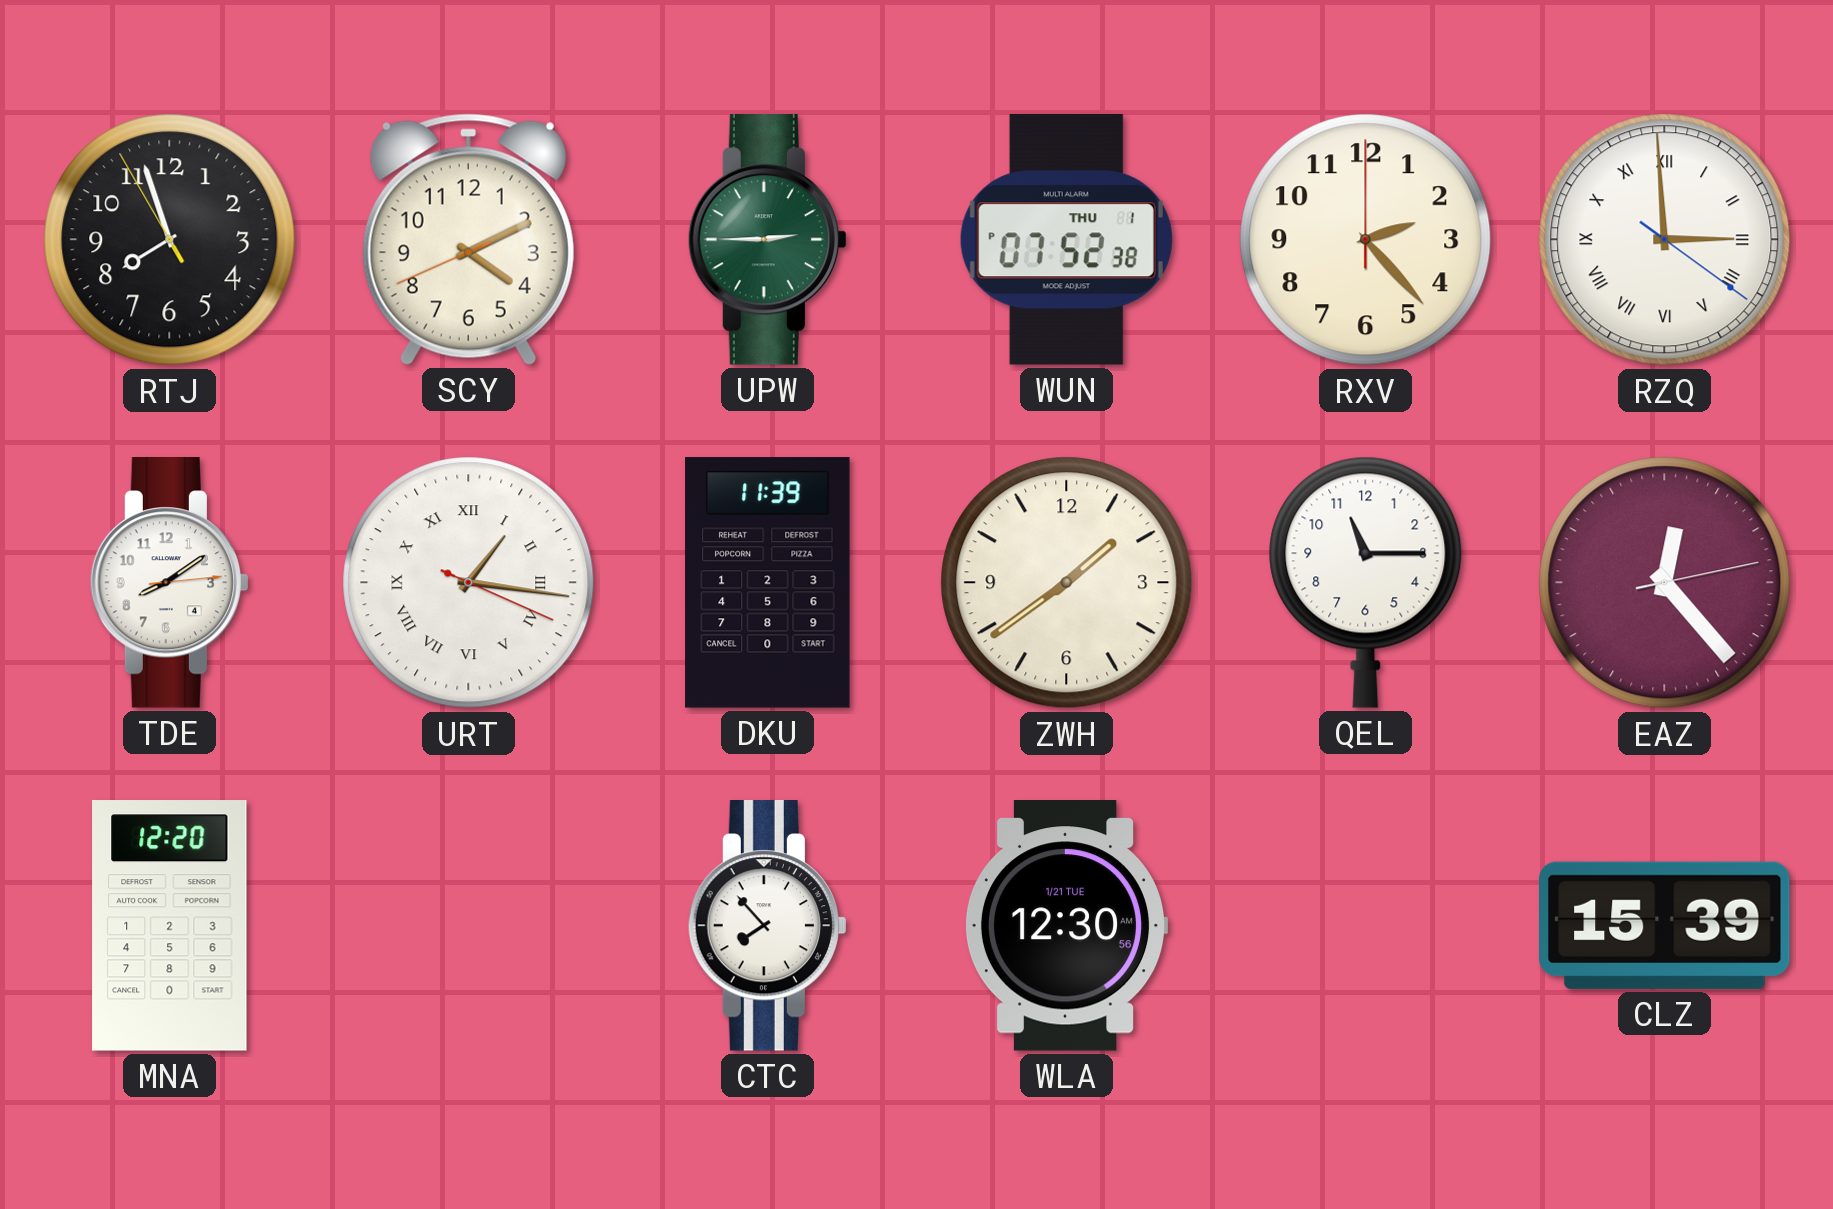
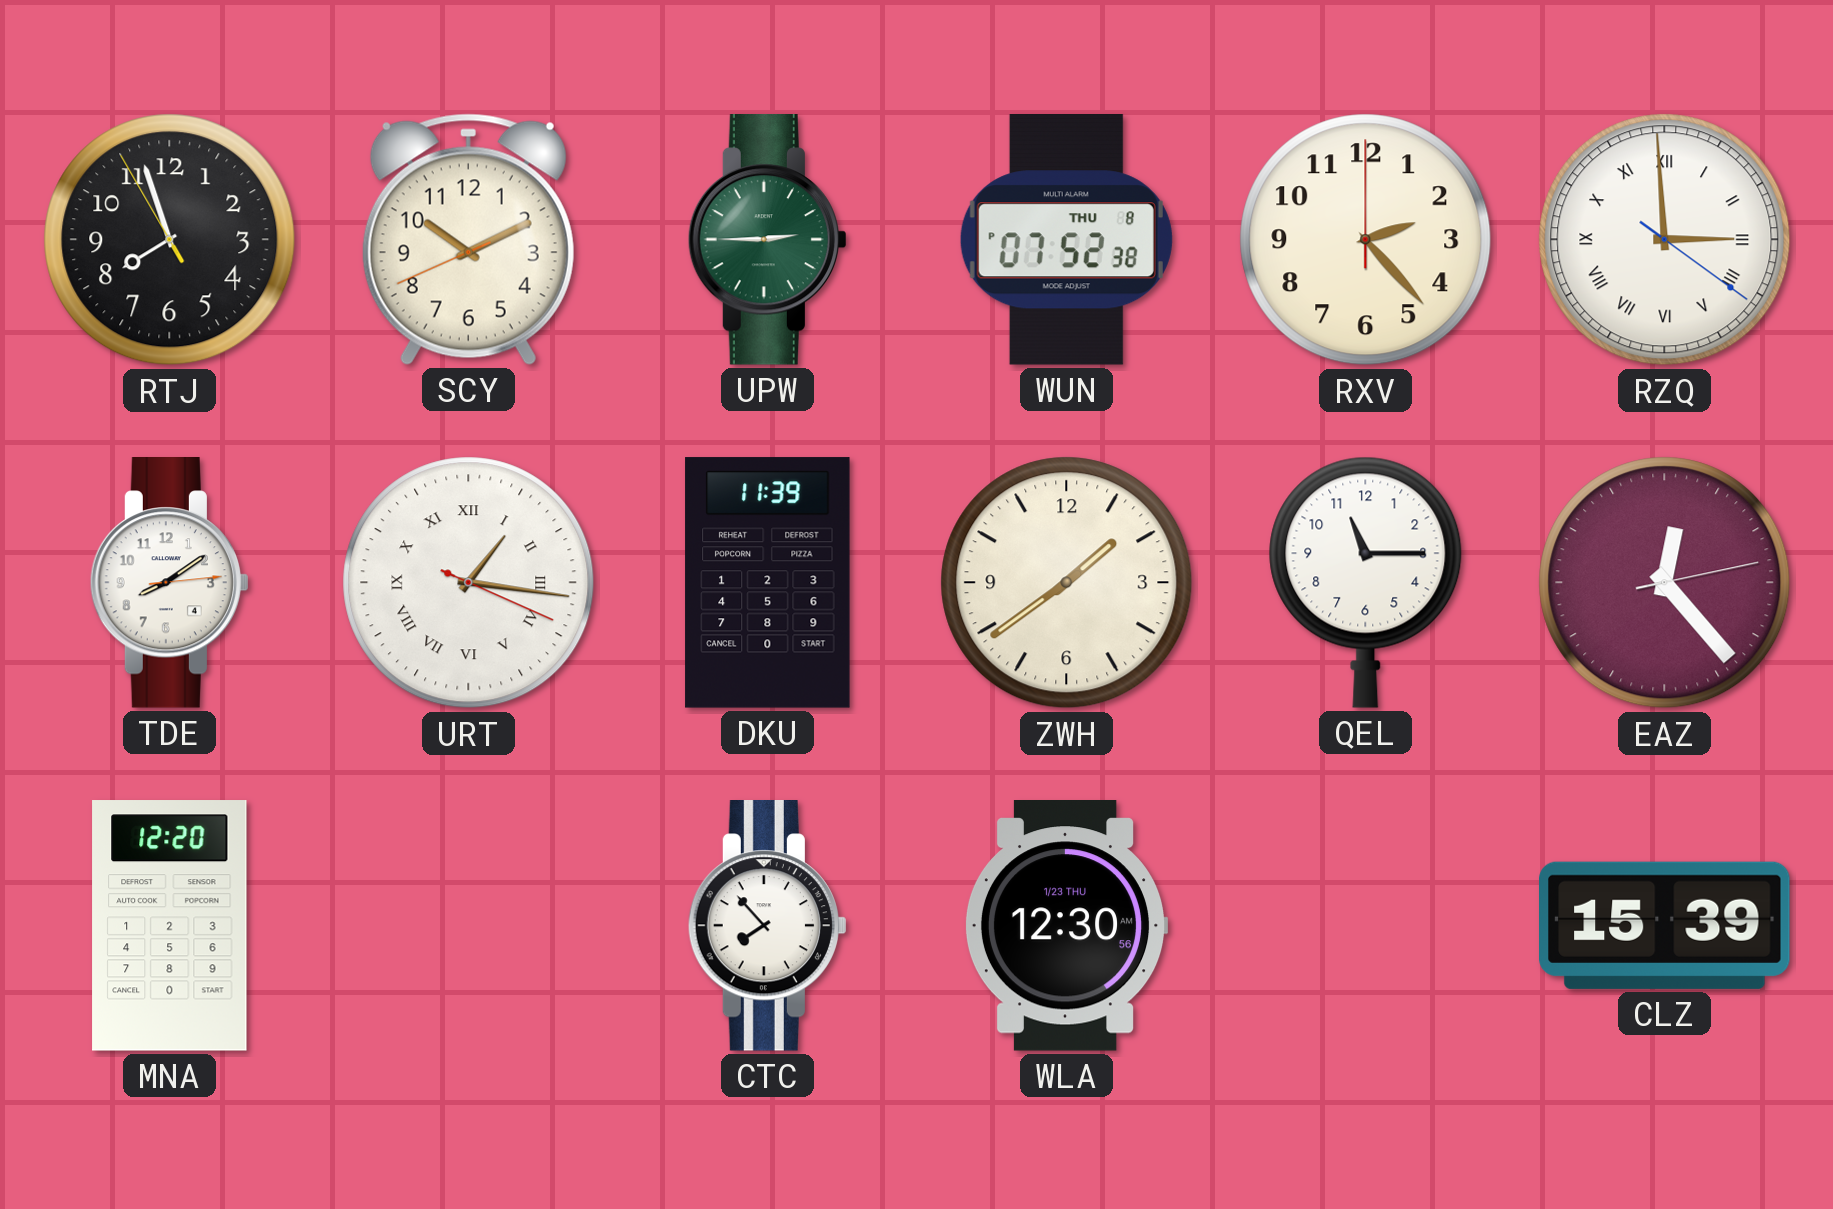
SCY: 4:10 -> 10:10 (468, 239)
WUN date: THU 1 -> THU 8 (1066, 240)
WLA date: 1/21 TUE -> 1/23 THU (1066, 926)
